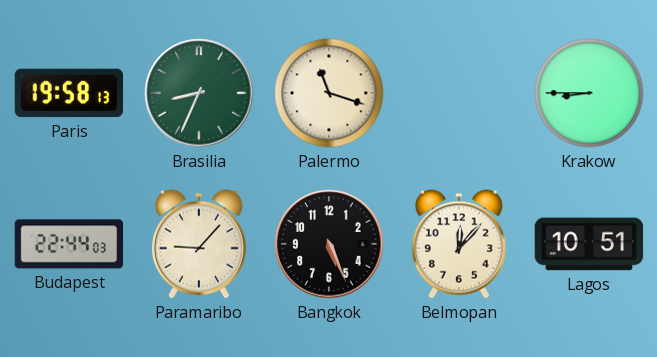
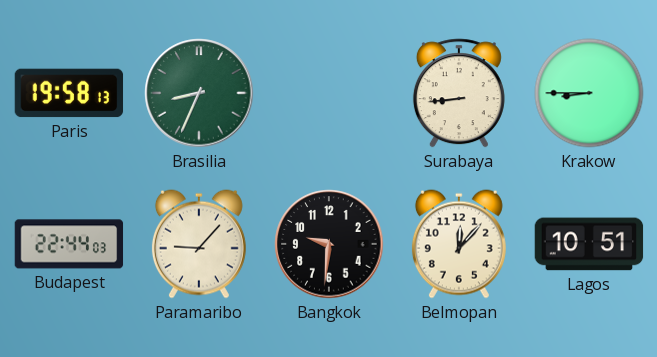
Palermo: 11:18 -> none (329, 93)
Surabaya: none -> 8:44 (459, 93)
Bangkok: 5:26 -> 9:31 (329, 244)
